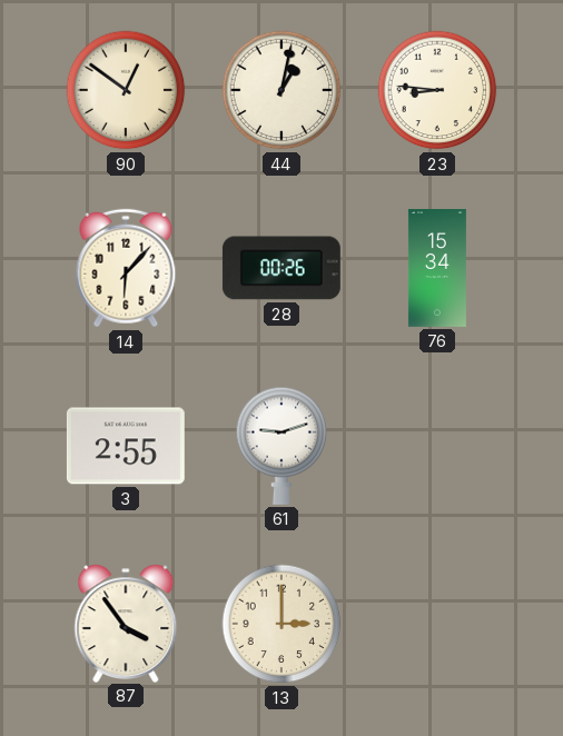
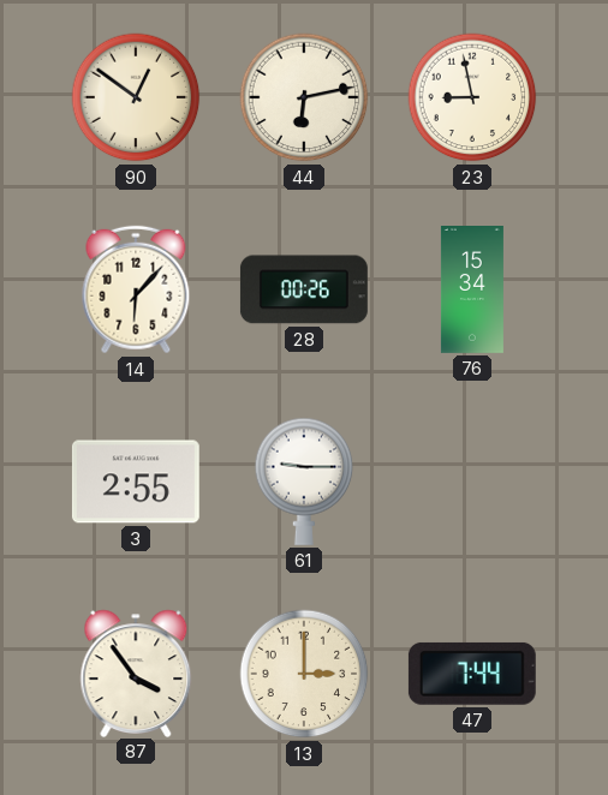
44: 1:02 -> 6:13 (304, 97)
23: 8:46 -> 8:58 (472, 97)
61: 9:12 -> 9:15 (304, 482)
47: none -> 7:44 (472, 674)
